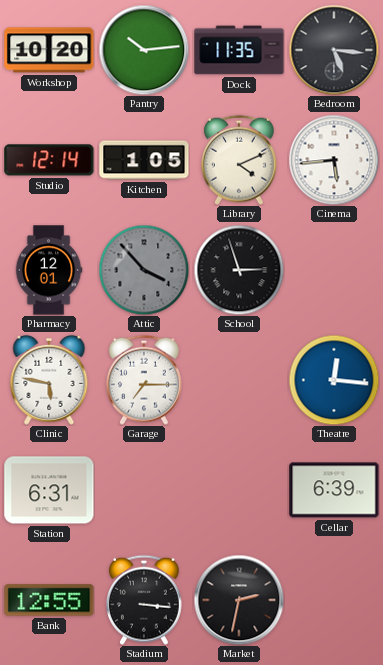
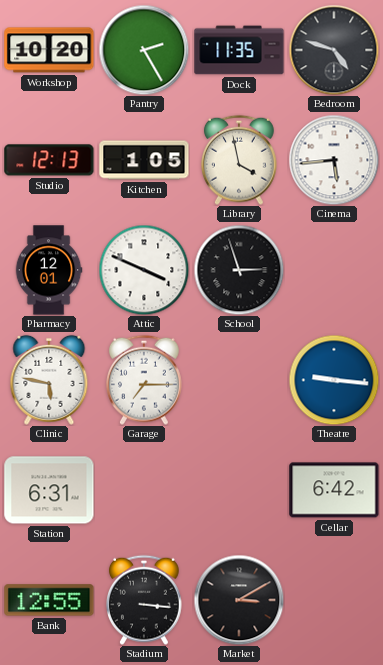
Pantry: 10:14 -> 2:25 (144, 50)
Bedroom: 5:16 -> 4:48 (334, 50)
Studio: 12:14 -> 12:13 (49, 160)
Library: 4:11 -> 3:58 (240, 160)
Attic: 3:53 -> 3:49 (144, 270)
Attic dial: grey -> white (144, 270)
Theatre: 12:16 -> 9:16 (334, 380)
Cellar: 6:39 -> 6:42 (334, 490)
Market: 2:32 -> 3:10 (239, 600)
